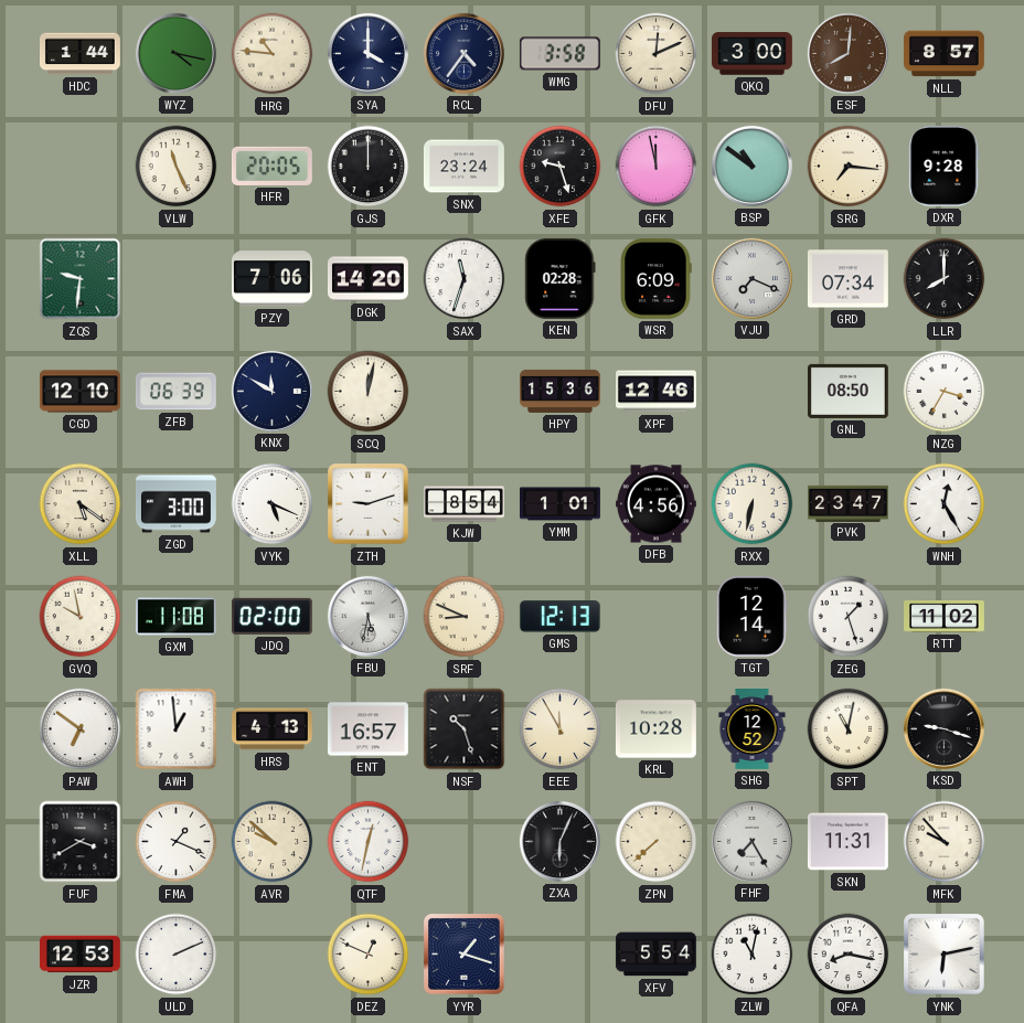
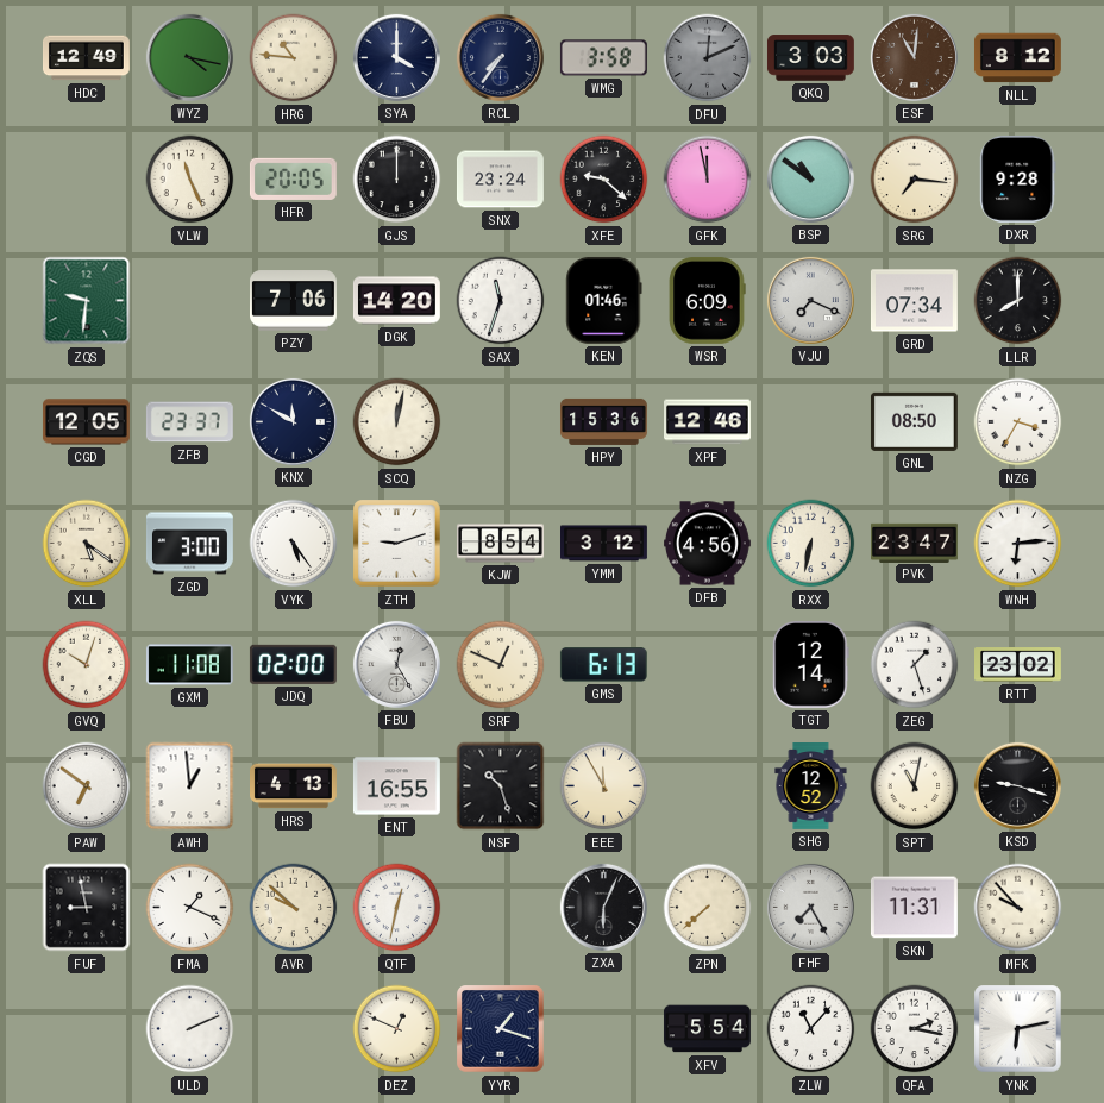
HDC: 1:44 -> 12:49 (87, 58)
RCL: 4:36 -> 7:36 (500, 57)
DFU dial: cream -> grey (708, 58)
QKQ: 3:00 -> 3:03 (810, 58)
ESF: 8:01 -> 11:01 (914, 57)
NLL: 8:57 -> 8:12 (1017, 58)
XFE: 9:27 -> 9:22 (604, 180)
KEN: 02:28 -> 01:46 (604, 300)
CGD: 12:10 -> 12:05 (86, 422)
ZFB: 06:39 -> 23:37 (189, 422)
VYK: 5:19 -> 5:24 (294, 544)
YMM: 1:01 -> 3:12 (604, 544)
WNH: 12:25 -> 6:14 (1018, 544)
GVQ: 9:58 -> 10:03 (87, 665)
FBU: 5:32 -> 12:25 (396, 664)
SRF: 8:49 -> 12:49 (501, 665)
GMS: 12:13 -> 6:13 (603, 665)
RTT: 11:02 -> 23:02 (1018, 665)
ENT: 16:57 -> 16:55 (396, 786)
KRL: 10:28 -> none (655, 729)
FUF: 3:40 -> 8:58 (87, 908)
JZR: 12:53 -> none (79, 955)
ZLW: 11:02 -> 11:07 (811, 1029)
QFA: 8:17 -> 2:17 (915, 1029)
